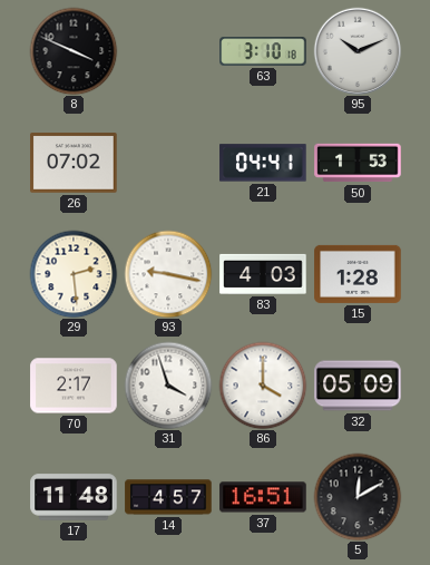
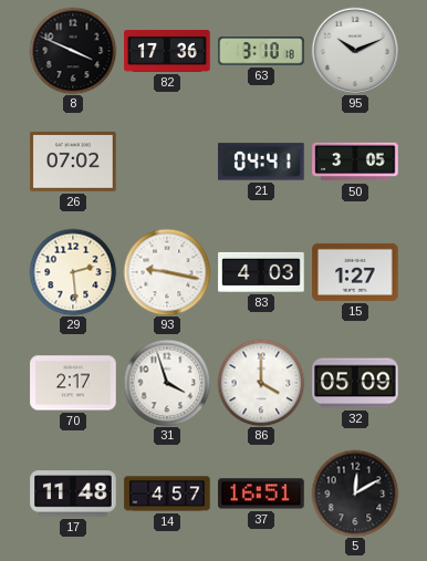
82: none -> 17:36 (167, 52)
50: 1:53 -> 3:05 (355, 162)
15: 1:28 -> 1:27 (355, 272)
